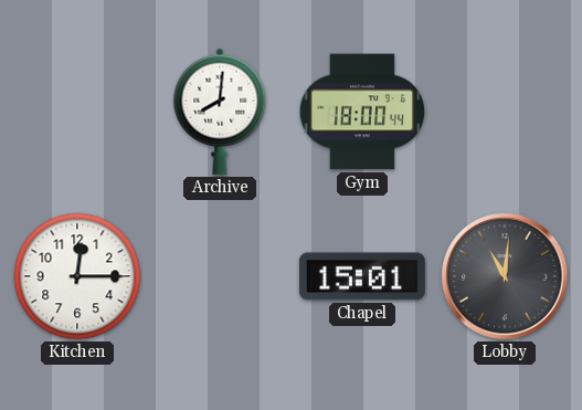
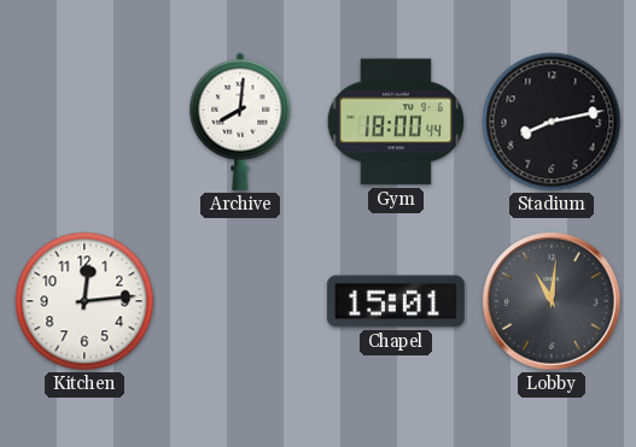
Stadium: none -> 8:13 (552, 122)
Kitchen: 12:15 -> 12:14 (84, 301)
